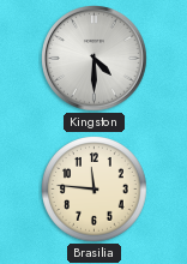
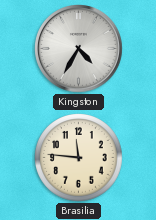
Kingston: 4:30 -> 4:35 (79, 49)
